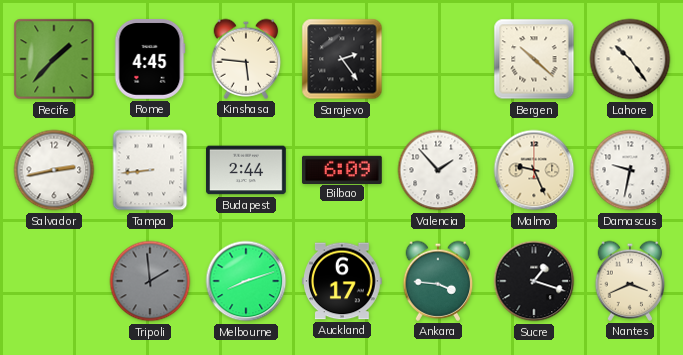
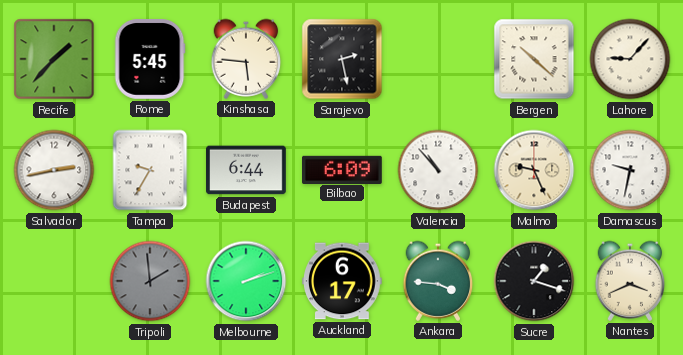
Rome: 4:45 -> 5:45 (150, 60)
Sarajevo: 2:24 -> 2:28 (342, 59)
Lahore: 10:24 -> 9:07 (630, 59)
Tampa: 8:44 -> 9:35 (150, 170)
Budapest: 2:44 -> 6:44 (246, 170)
Valencia: 1:53 -> 10:53 (438, 170)
Melbourne: 8:12 -> 2:12 (246, 281)
